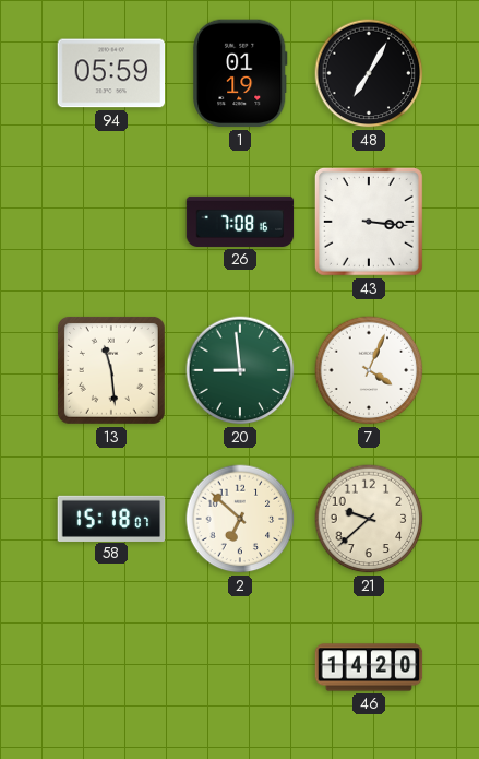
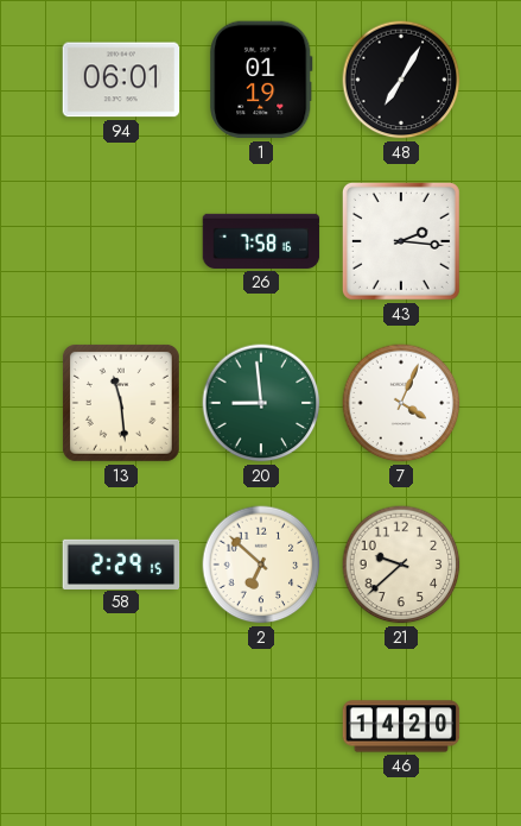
94: 05:59 -> 06:01 (121, 80)
26: 7:08 -> 7:58 (261, 241)
43: 3:16 -> 2:16 (401, 241)
58: 15:18 -> 2:29 (121, 563)
